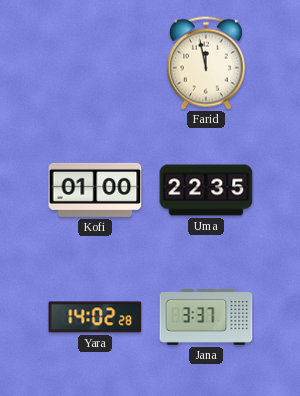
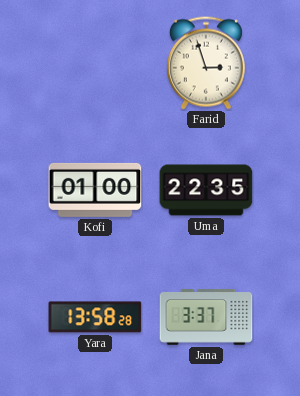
Farid: 11:58 -> 2:57 (206, 63)
Yara: 14:02 -> 13:58 (95, 317)
